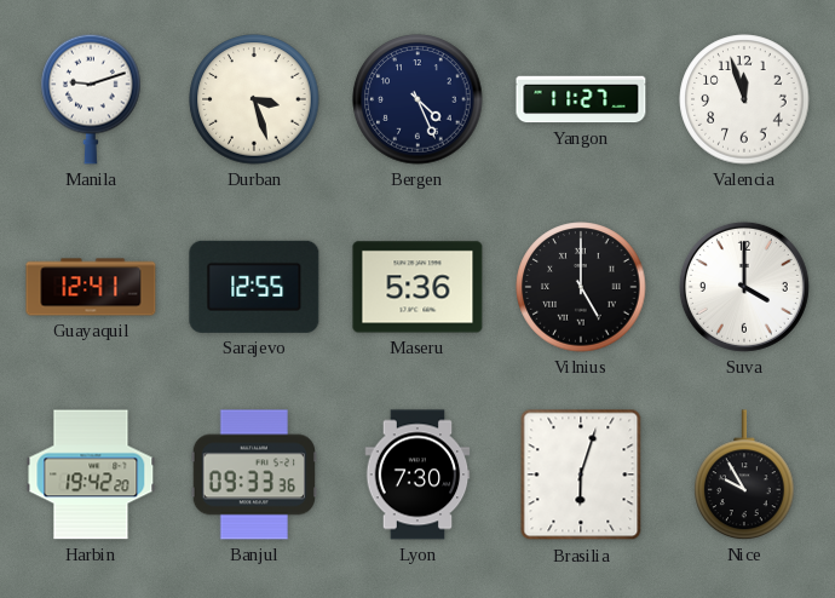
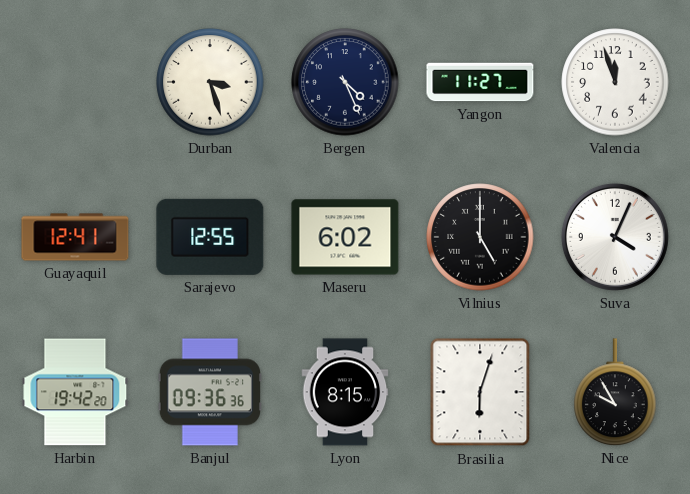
Manila: 9:12 -> none (91, 99)
Maseru: 5:36 -> 6:02 (345, 237)
Suva: 4:00 -> 4:04 (615, 237)
Banjul: 09:33 -> 09:36 (209, 392)
Lyon: 7:30 -> 8:15 (345, 392)
